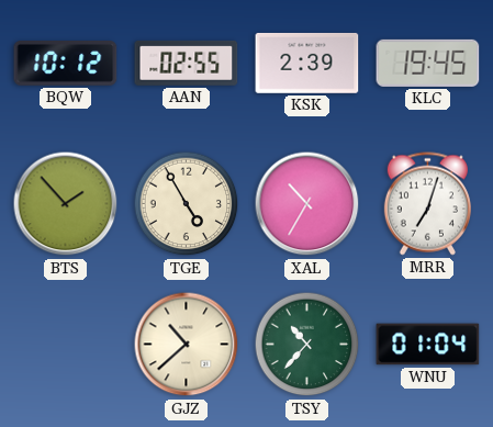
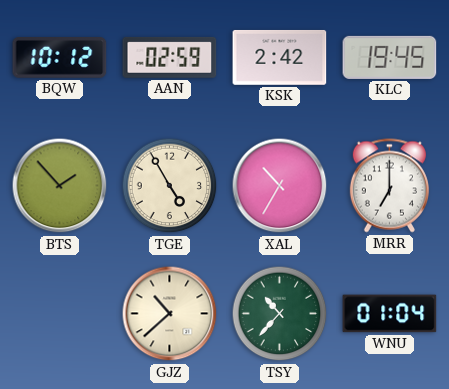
AAN: 02:55 -> 02:59 (170, 57)
KSK: 2:39 -> 2:42 (280, 57)
MRR: 7:03 -> 7:00 (389, 186)
